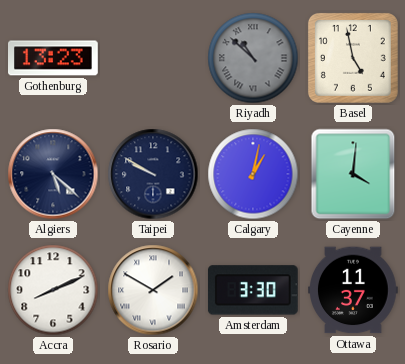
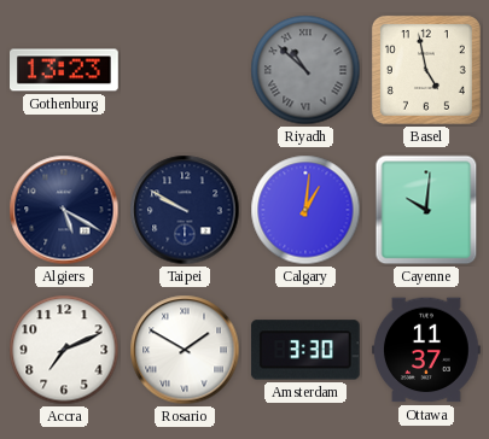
Algiers: 5:22 -> 5:20 (64, 210)
Calgary: 1:02 -> 1:01 (305, 210)
Cayenne: 4:01 -> 10:01 (426, 210)
Accra: 8:11 -> 7:11 (64, 350)
